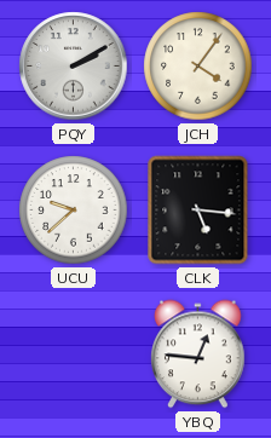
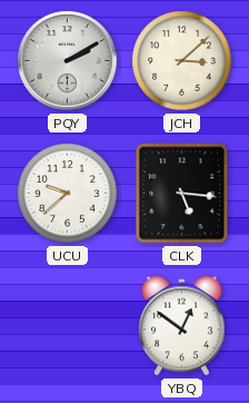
JCH: 4:06 -> 3:08 (182, 61)
YBQ: 12:46 -> 12:51 (182, 326)
